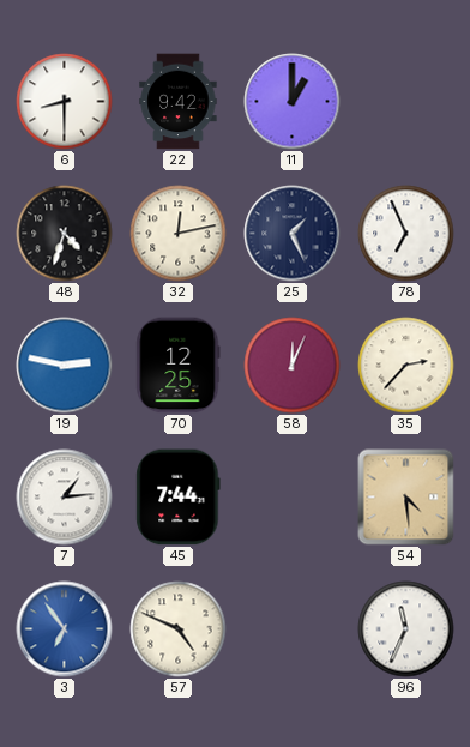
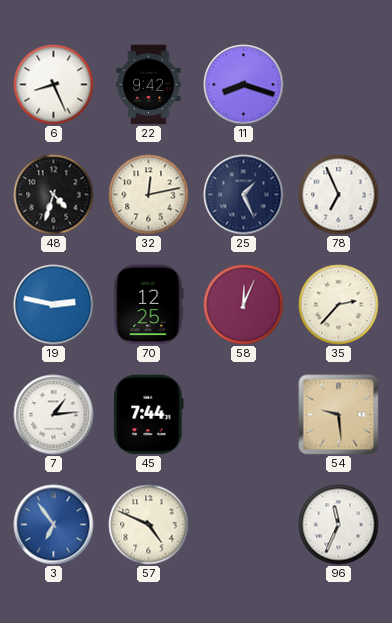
6: 8:30 -> 8:26 (54, 85)
11: 1:00 -> 8:18 (244, 85)
54: 4:29 -> 9:29 (339, 415)
